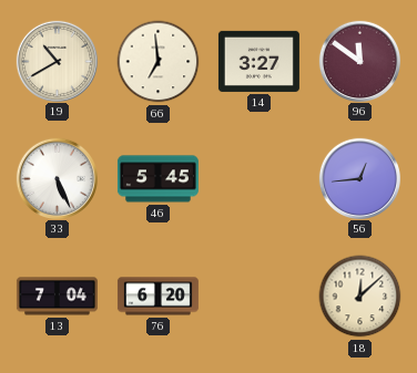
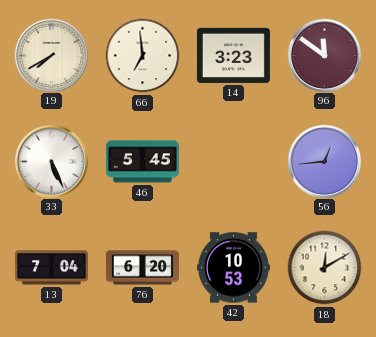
19: 10:40 -> 7:40 (51, 55)
14: 3:27 -> 3:23 (233, 55)
42: none -> 10:53 (233, 268)
18: 12:08 -> 12:10 (325, 268)
